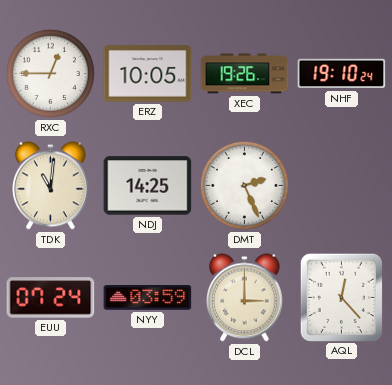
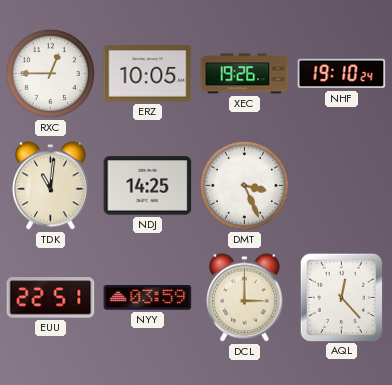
DMT: 2:26 -> 3:26 (244, 185)
EUU: 07:24 -> 22:51 (51, 298)
